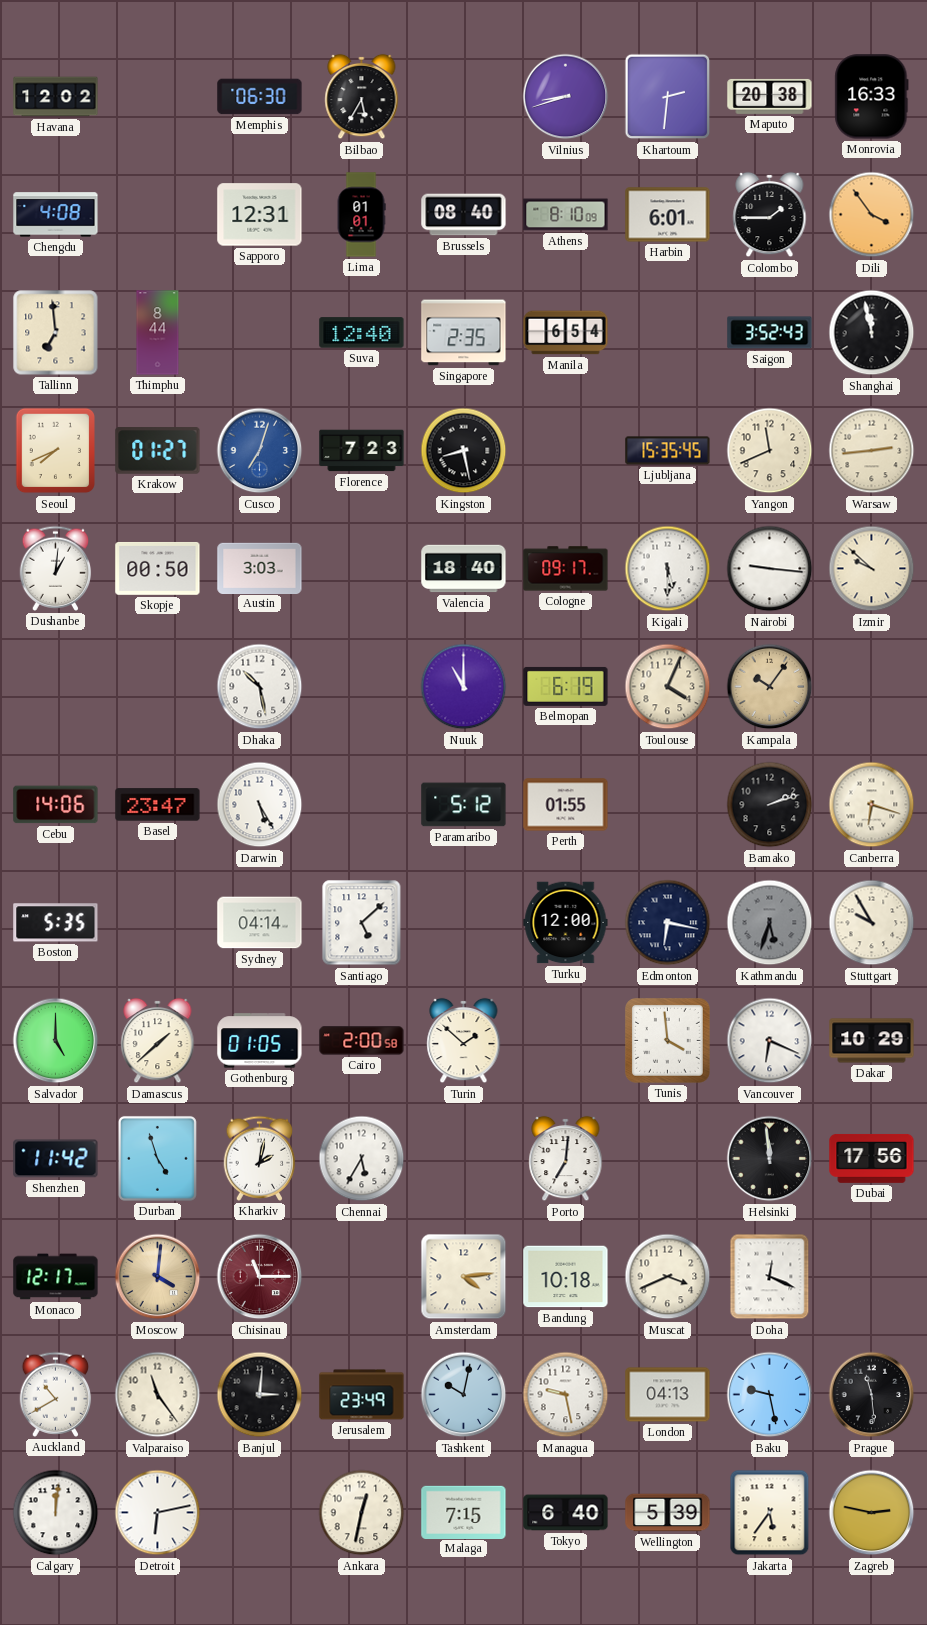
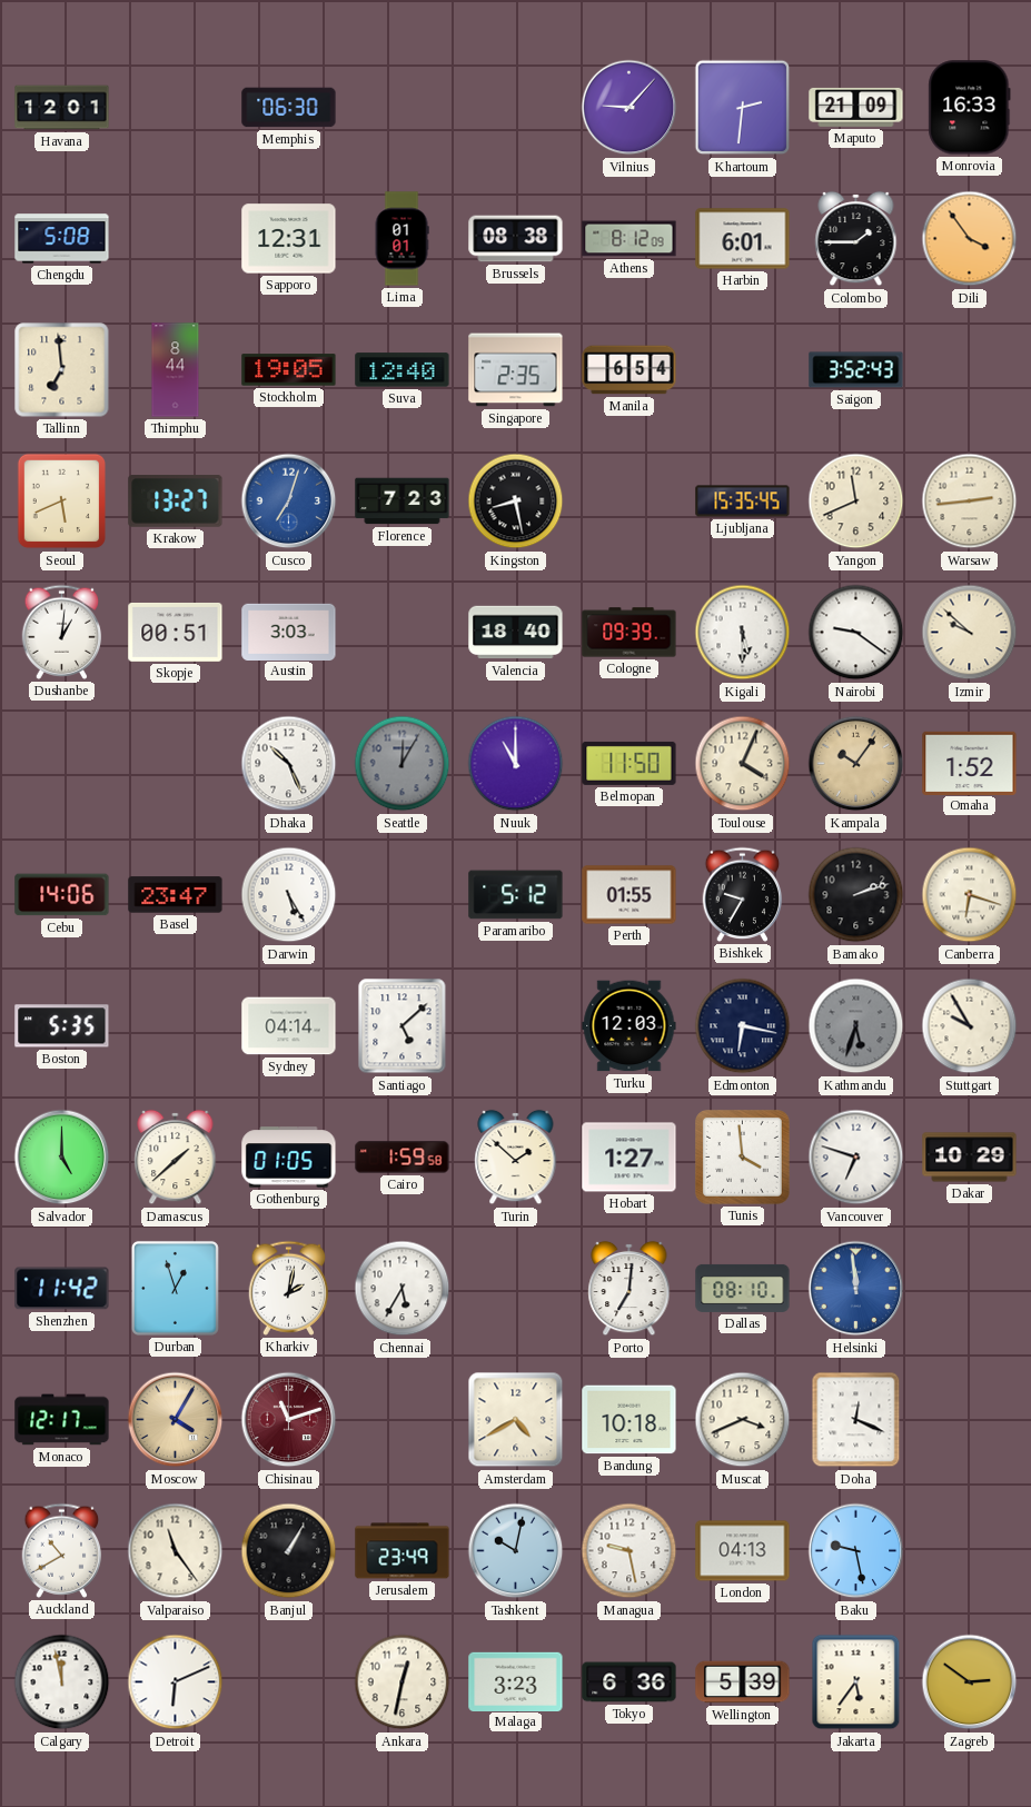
Havana: 12:02 -> 12:01 (62, 108)
Bilbao: 5:35 -> none (362, 97)
Vilnius: 8:42 -> 9:07 (629, 108)
Maputo: 20:38 -> 21:09 (856, 107)
Chengdu: 4:08 -> 5:08 (62, 239)
Brussels: 08:40 -> 08:38 (516, 239)
Athens: 8:10 -> 8:12 (629, 239)
Stockholm: none -> 19:05 (289, 370)
Shanghai: 11:58 -> none (872, 333)
Seoul: 7:41 -> 5:41 (62, 502)
Krakow: 01:27 -> 13:27 (176, 502)
Skopje: 00:50 -> 00:51 (176, 632)
Cologne: 09:17 -> 09:39 (629, 633)
Nairobi: 9:16 -> 9:21 (856, 633)
Dhaka: 10:28 -> 10:26 (289, 764)
Seattle: none -> 12:05 (403, 764)
Belmopan: 6:19 -> 11:50 (629, 763)
Omaha: none -> 1:52 (970, 763)
Bishkek: none -> 9:35 (743, 894)
Turku: 12:00 -> 12:03 (629, 1026)
Cairo: 2:00 -> 1:59 (403, 1158)
Hobart: none -> 1:27 (629, 1158)
Vancouver: 6:19 -> 6:48 (856, 1158)
Durban: 4:57 -> 12:57 (175, 1288)
Dallas: none -> 08:10 (743, 1288)
Helsinki dial: black -> blue (856, 1289)
Dubai: 17:56 -> none (872, 1158)
Moscow: 4:01 -> 4:05 (176, 1420)
Chisinau: 11:15 -> 11:12 (289, 1420)
Amsterdam: 4:14 -> 4:40 (516, 1420)
Banjul: 3:01 -> 1:05 (289, 1551)
Prague: 11:29 -> none (872, 1395)
Calgary: 12:01 -> 11:58 (62, 1682)
Detroit: 6:13 -> 6:11 (176, 1682)
Malaga: 7:15 -> 3:23 (516, 1681)
Tokyo: 6:40 -> 6:36 (629, 1682)
Zagreb: 2:47 -> 2:51 (970, 1682)
